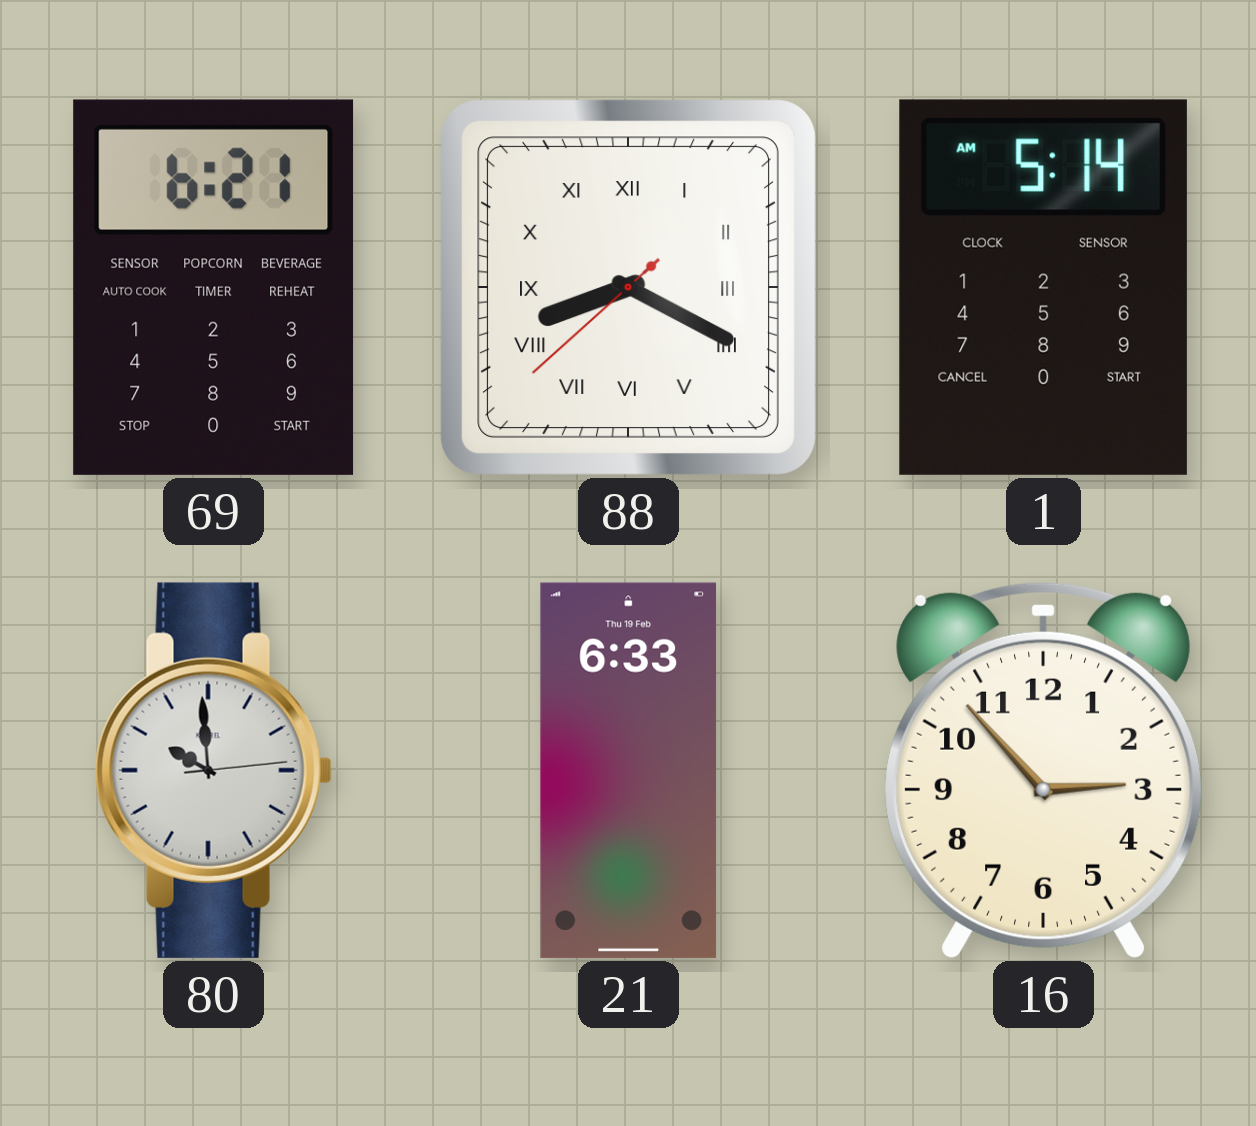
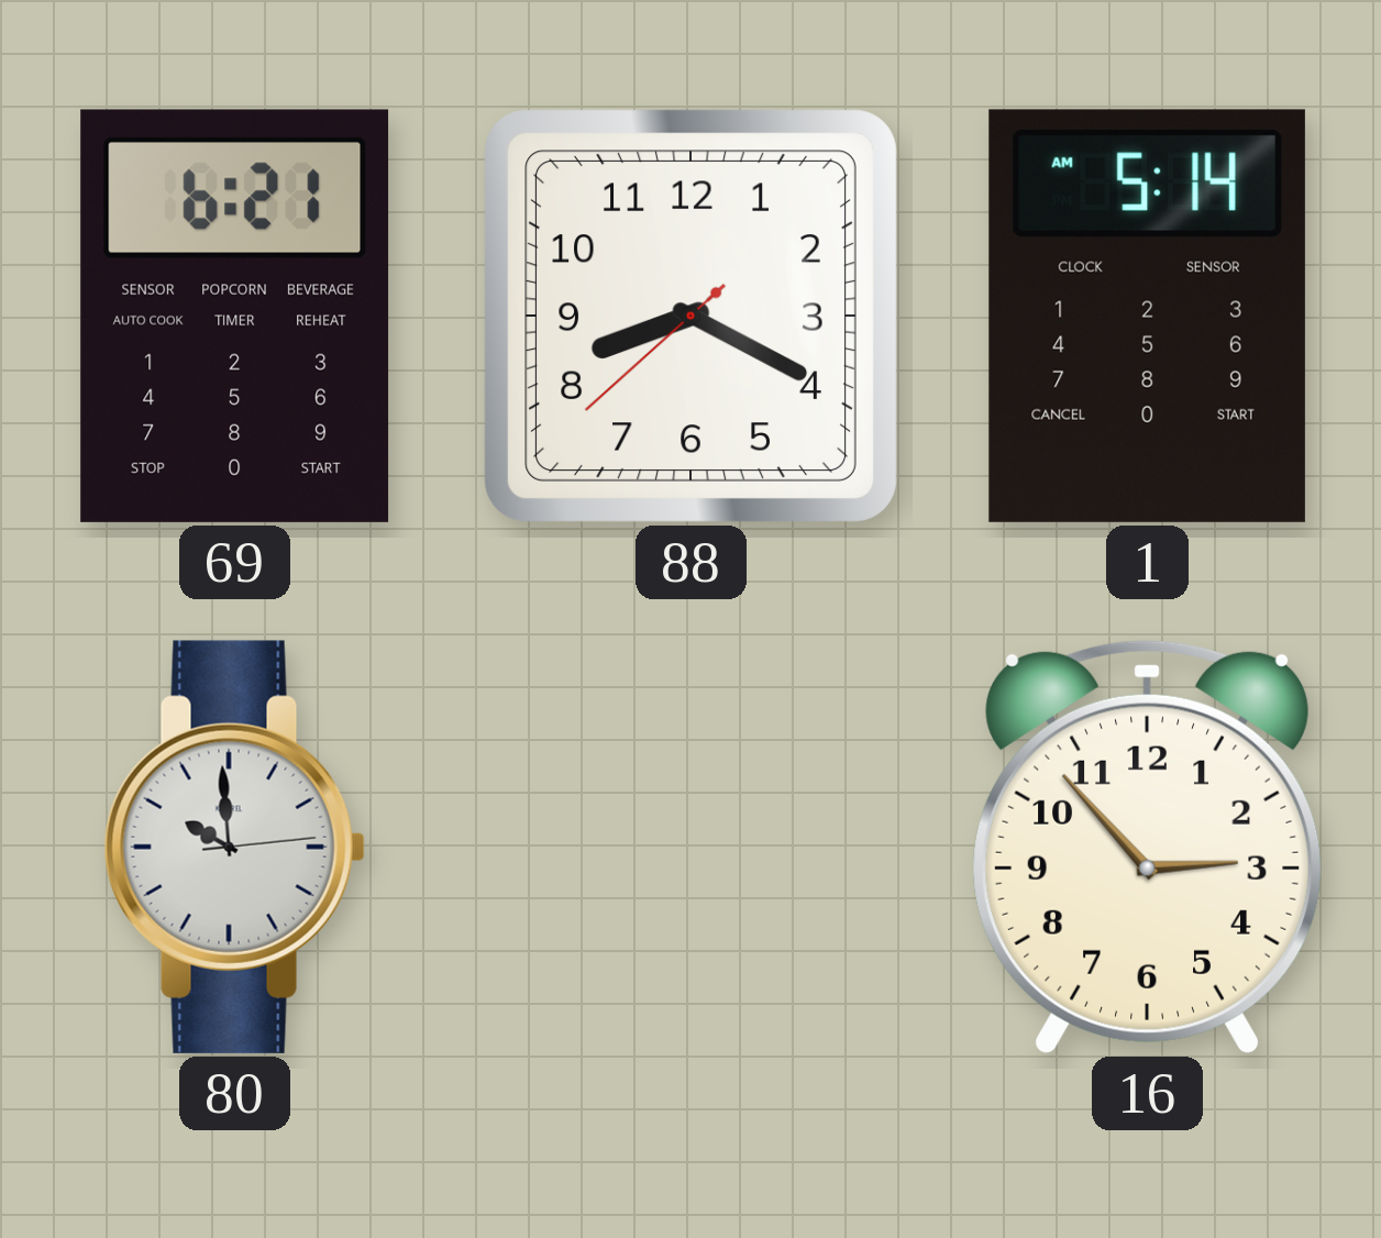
88 numerals: Roman -> Arabic (690, 316)
21: 6:33 -> none (629, 770)
